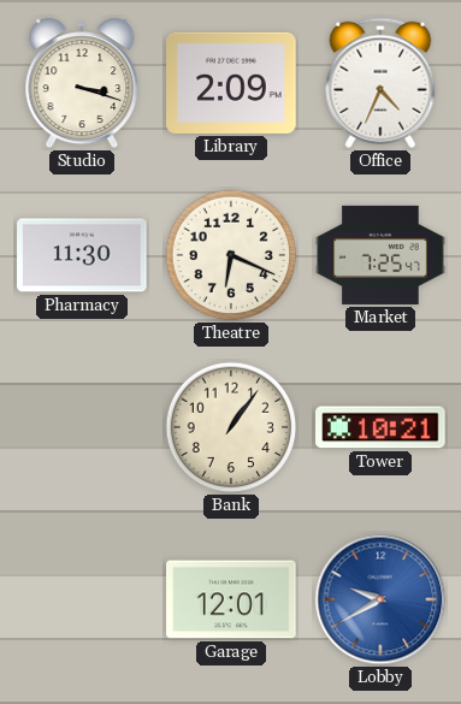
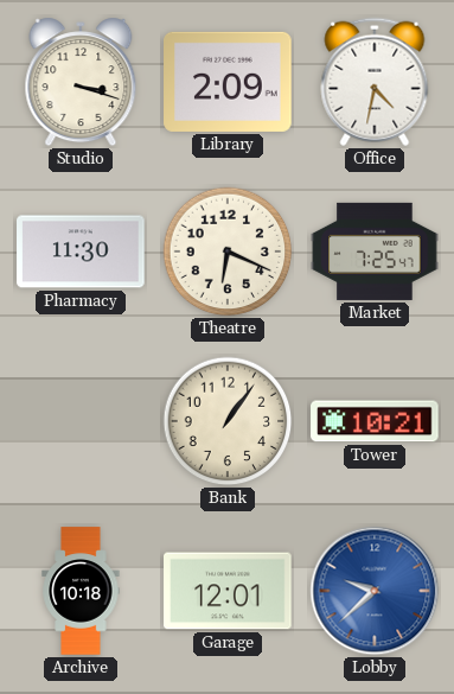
Office: 4:34 -> 4:32 (375, 82)
Archive: none -> 10:18 (81, 591)
Lobby: 9:40 -> 9:38 (375, 591)
